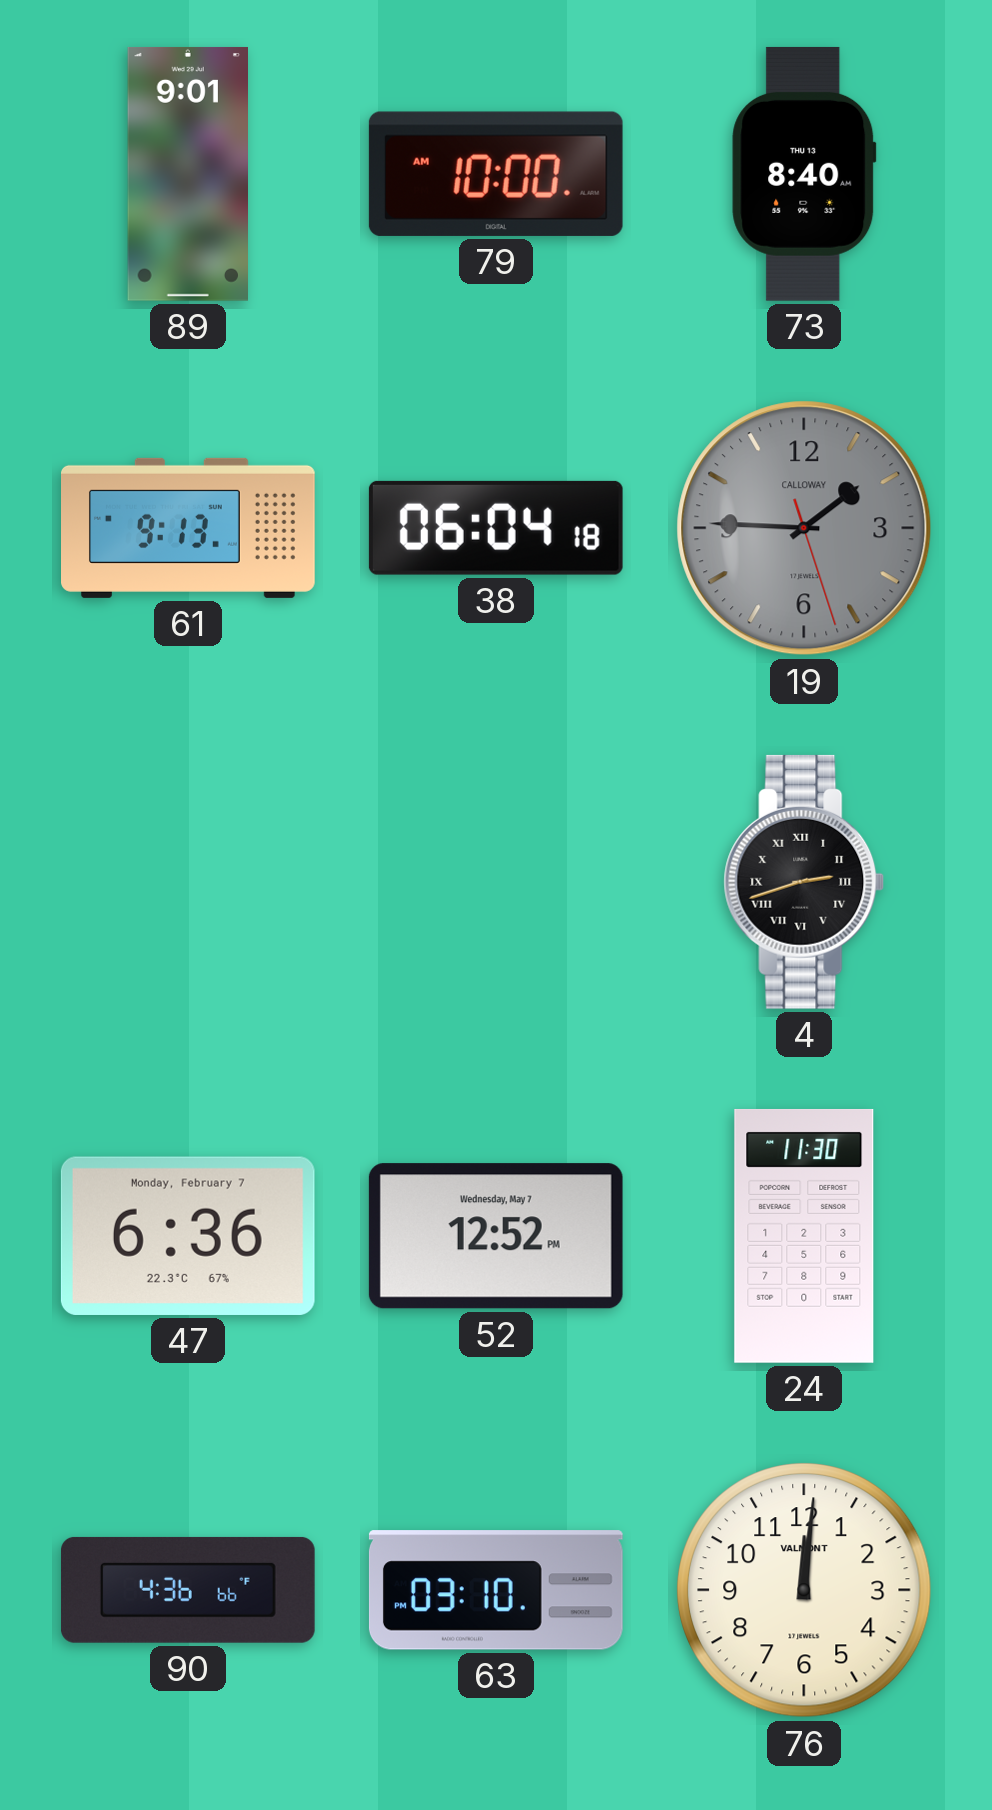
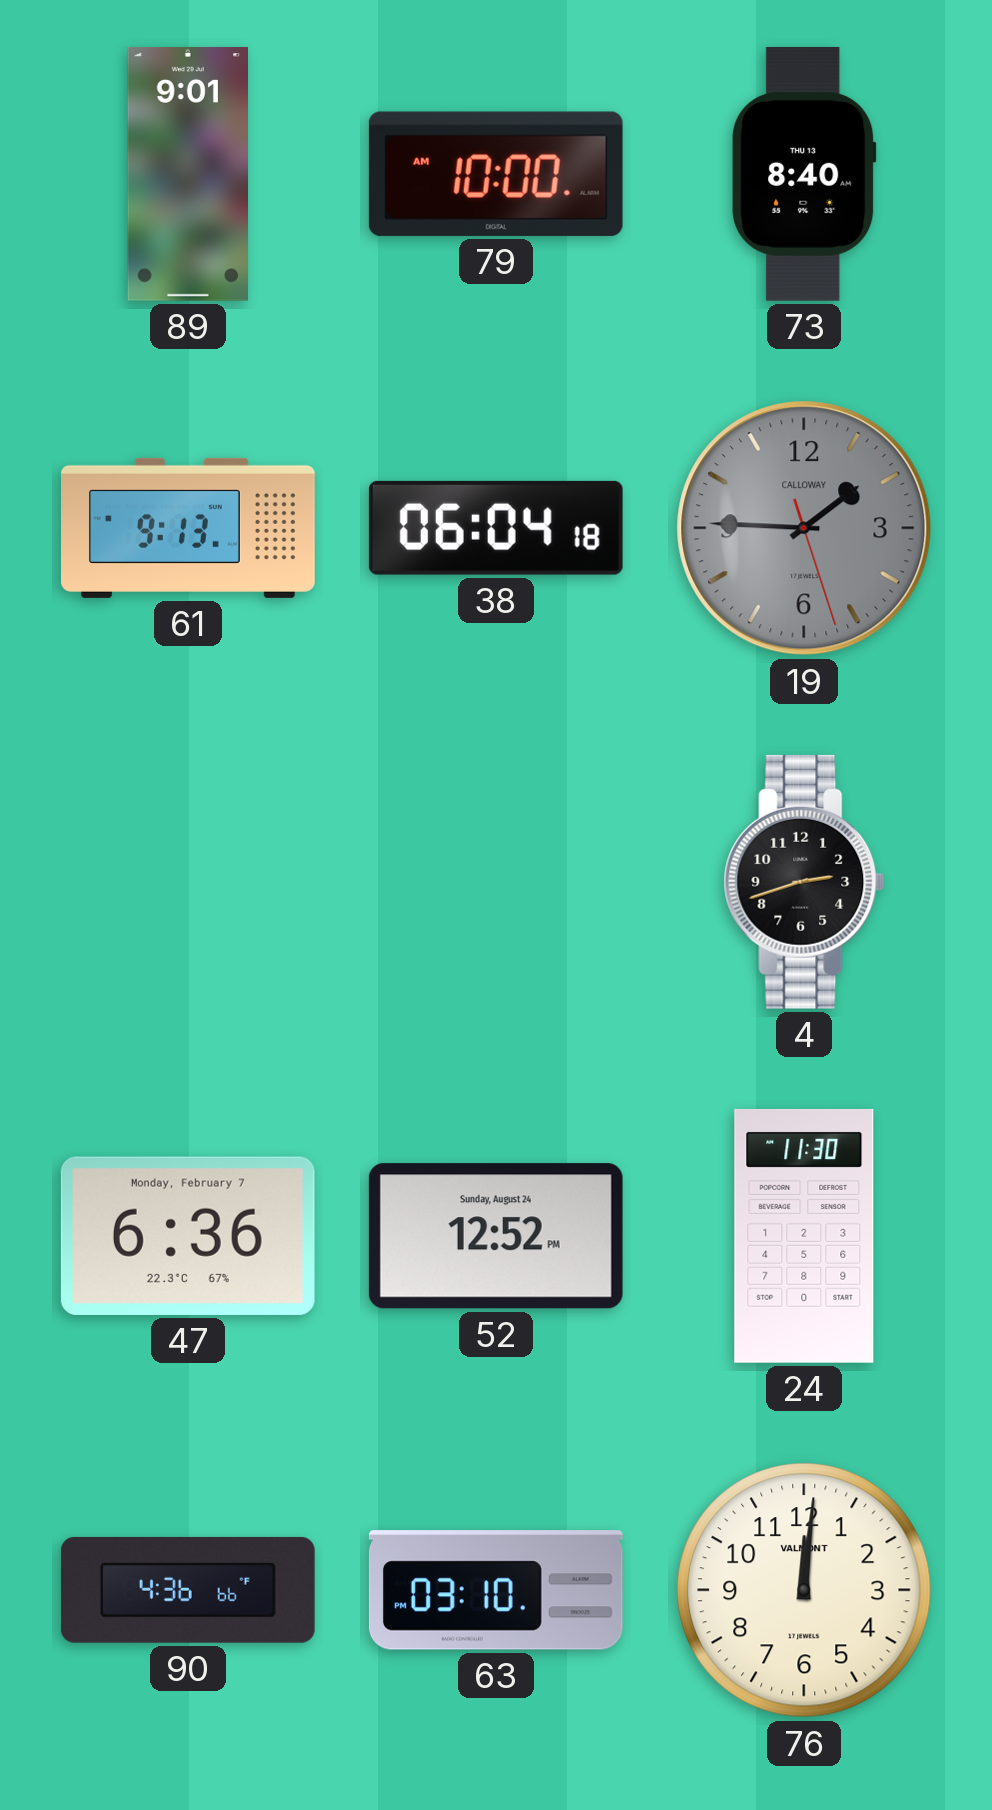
4 numerals: Roman -> Arabic (804, 882)
52 date: Wednesday, May 7 -> Sunday, August 24 (496, 1236)
